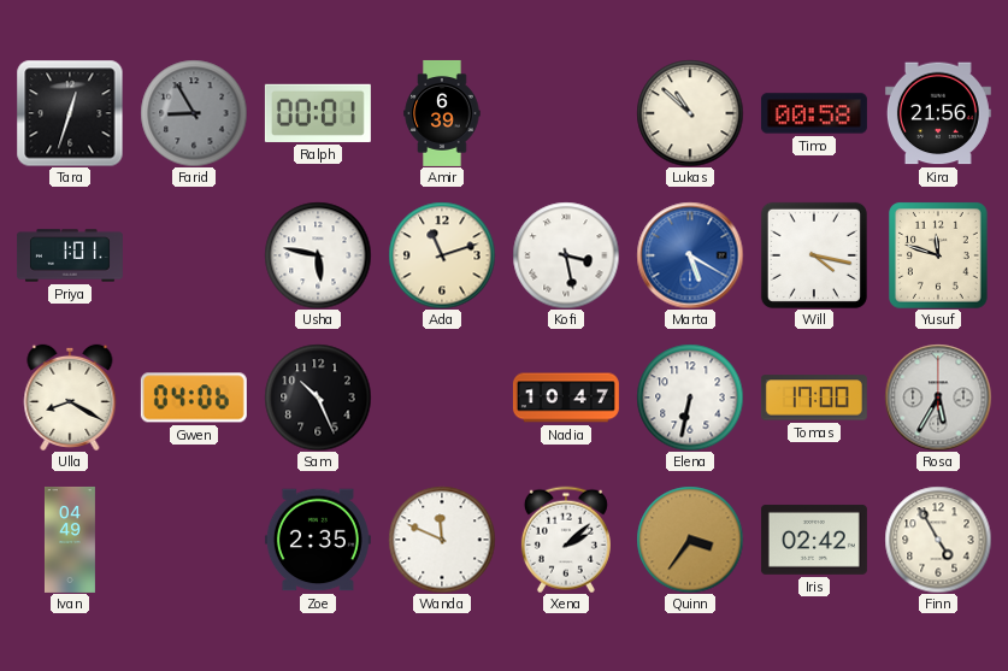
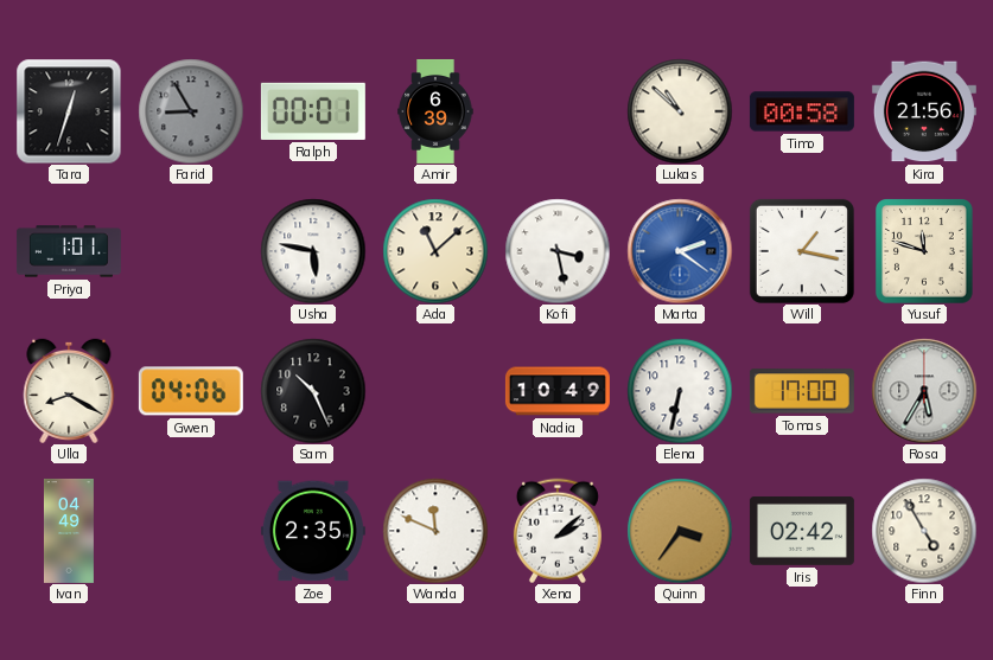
Ada: 11:12 -> 11:08 (435, 251)
Marta: 5:20 -> 2:21 (680, 251)
Will: 4:17 -> 1:17 (802, 251)
Nadia: 10:47 -> 10:49 (558, 391)
